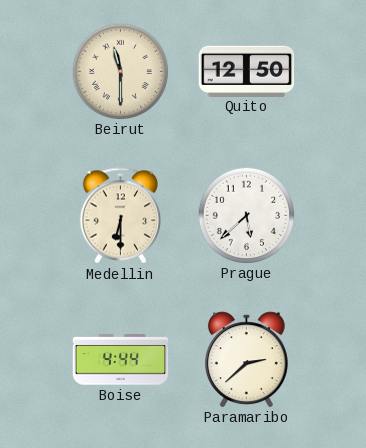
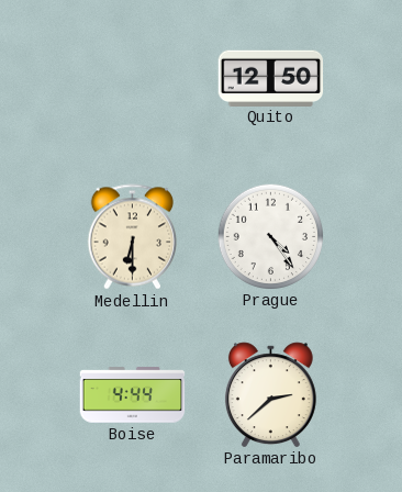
Beirut: 11:30 -> none (120, 71)
Prague: 5:38 -> 4:24 (270, 236)
